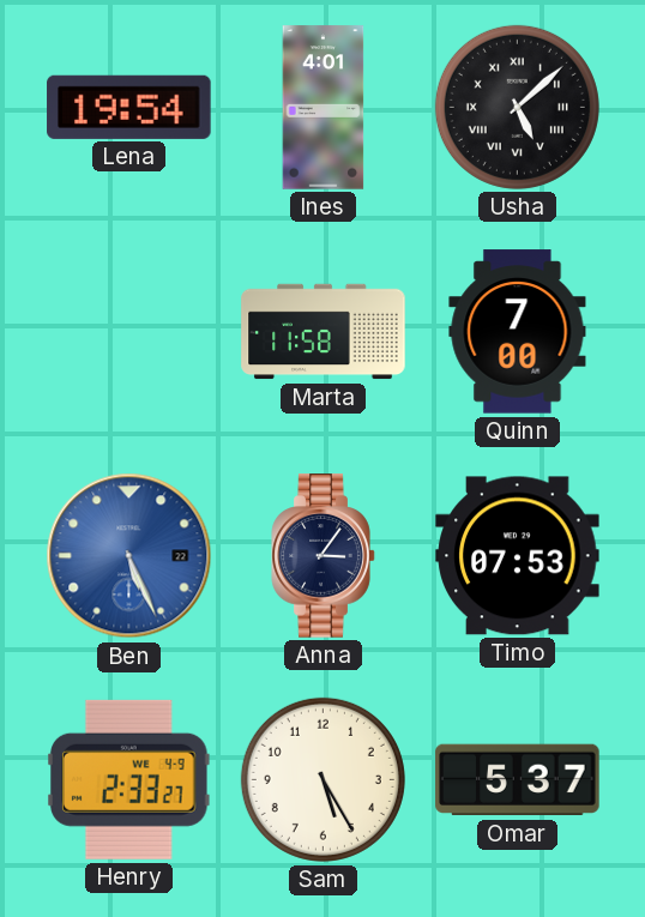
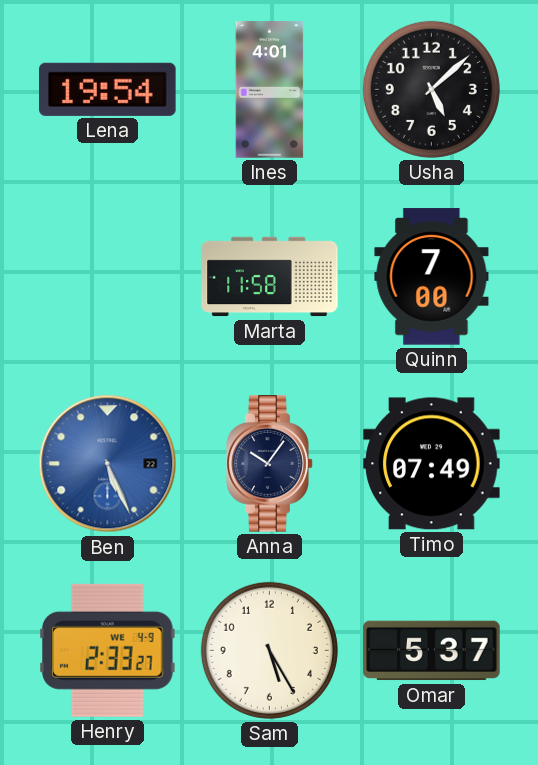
Usha numerals: Roman -> Arabic (431, 89)
Anna: 3:06 -> 10:06 (270, 464)
Timo: 07:53 -> 07:49 (432, 464)
